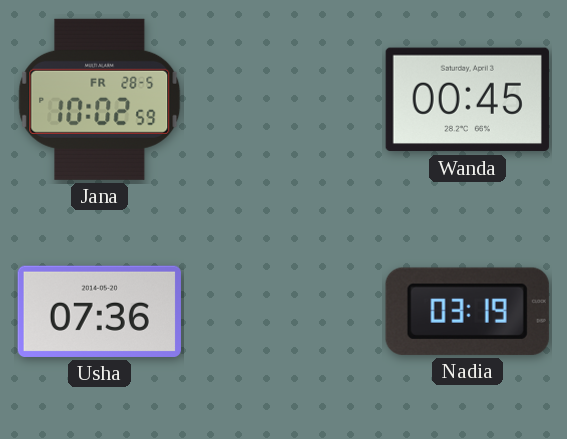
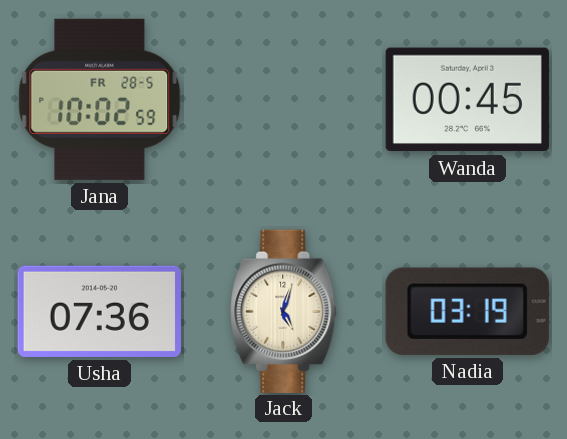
Jack: none -> 5:03 (284, 311)
